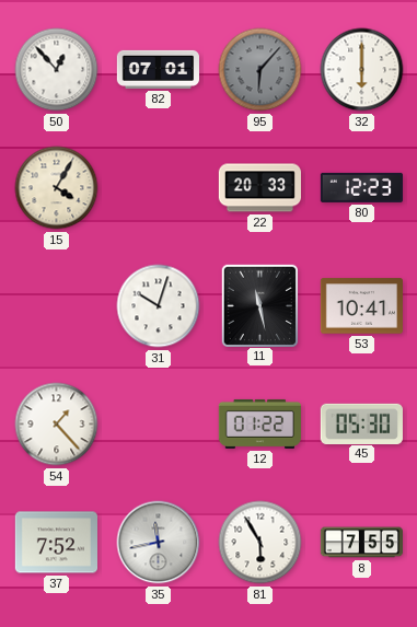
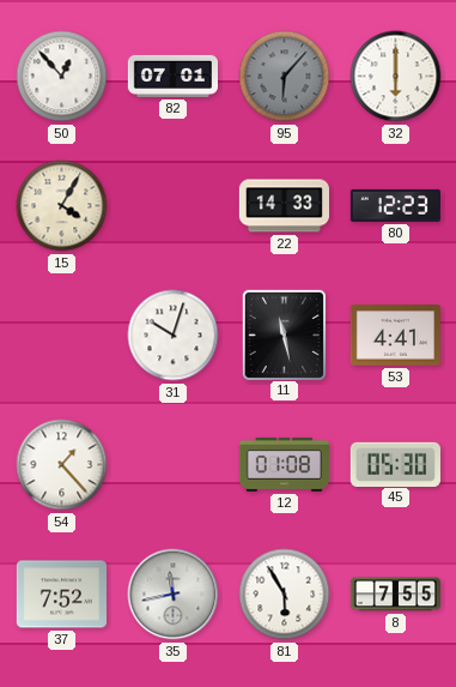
22: 20:33 -> 14:33 (284, 206)
53: 10:41 -> 4:41 (395, 336)
12: 01:22 -> 01:08 (284, 464)
